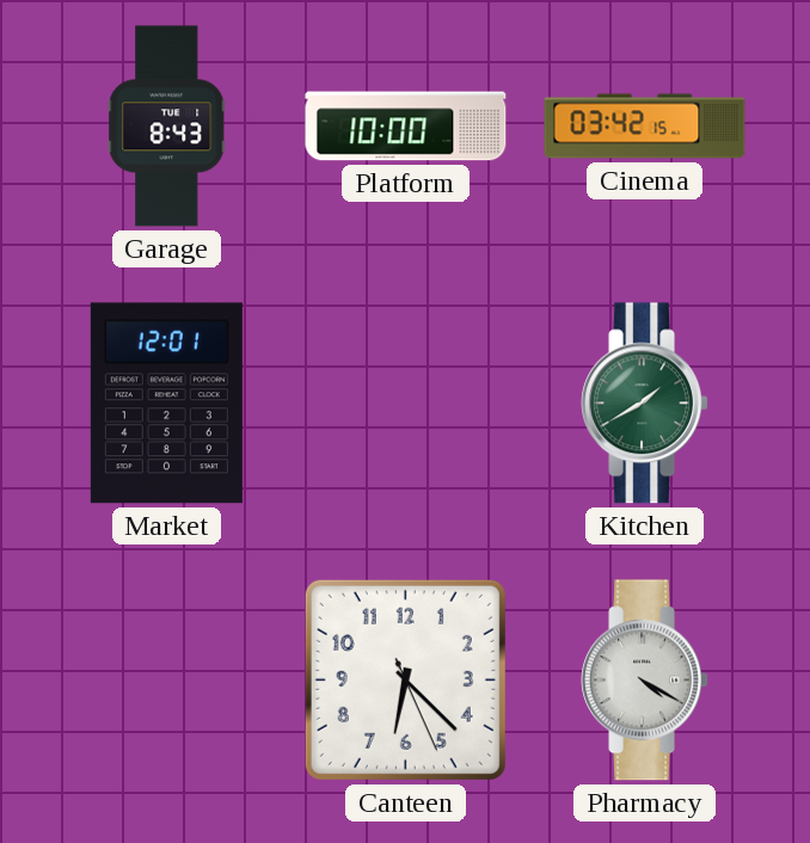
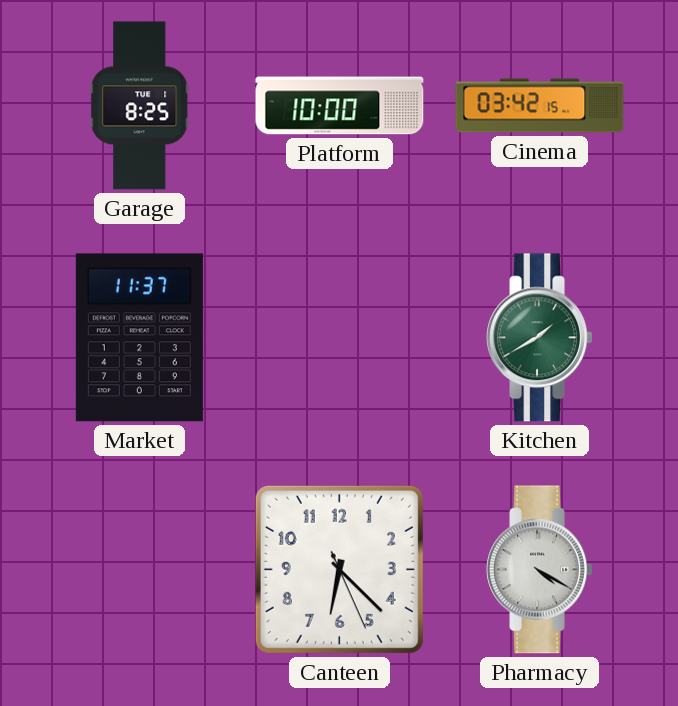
Garage: 8:43 -> 8:25 (140, 106)
Market: 12:01 -> 11:37 (139, 338)
